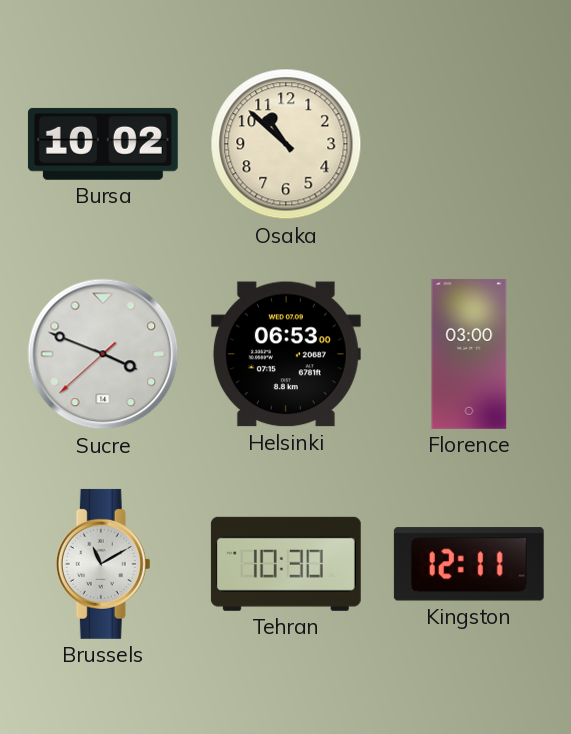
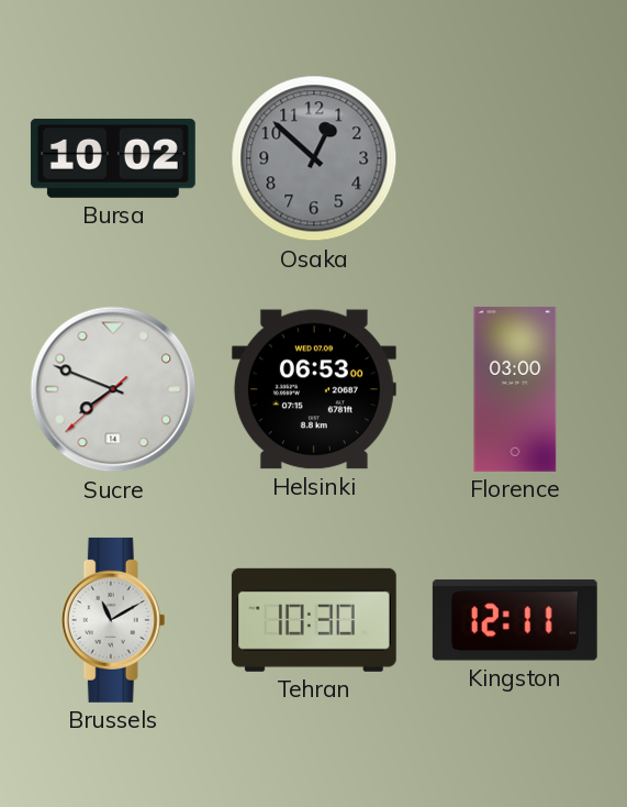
Osaka: 10:52 -> 12:52 (314, 158)
Osaka dial: cream -> grey (314, 158)
Sucre: 3:48 -> 7:48 (113, 389)
